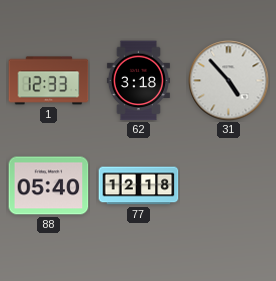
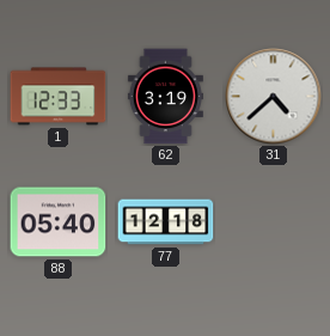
62: 3:18 -> 3:19 (165, 97)
31: 4:53 -> 4:38 (274, 97)
